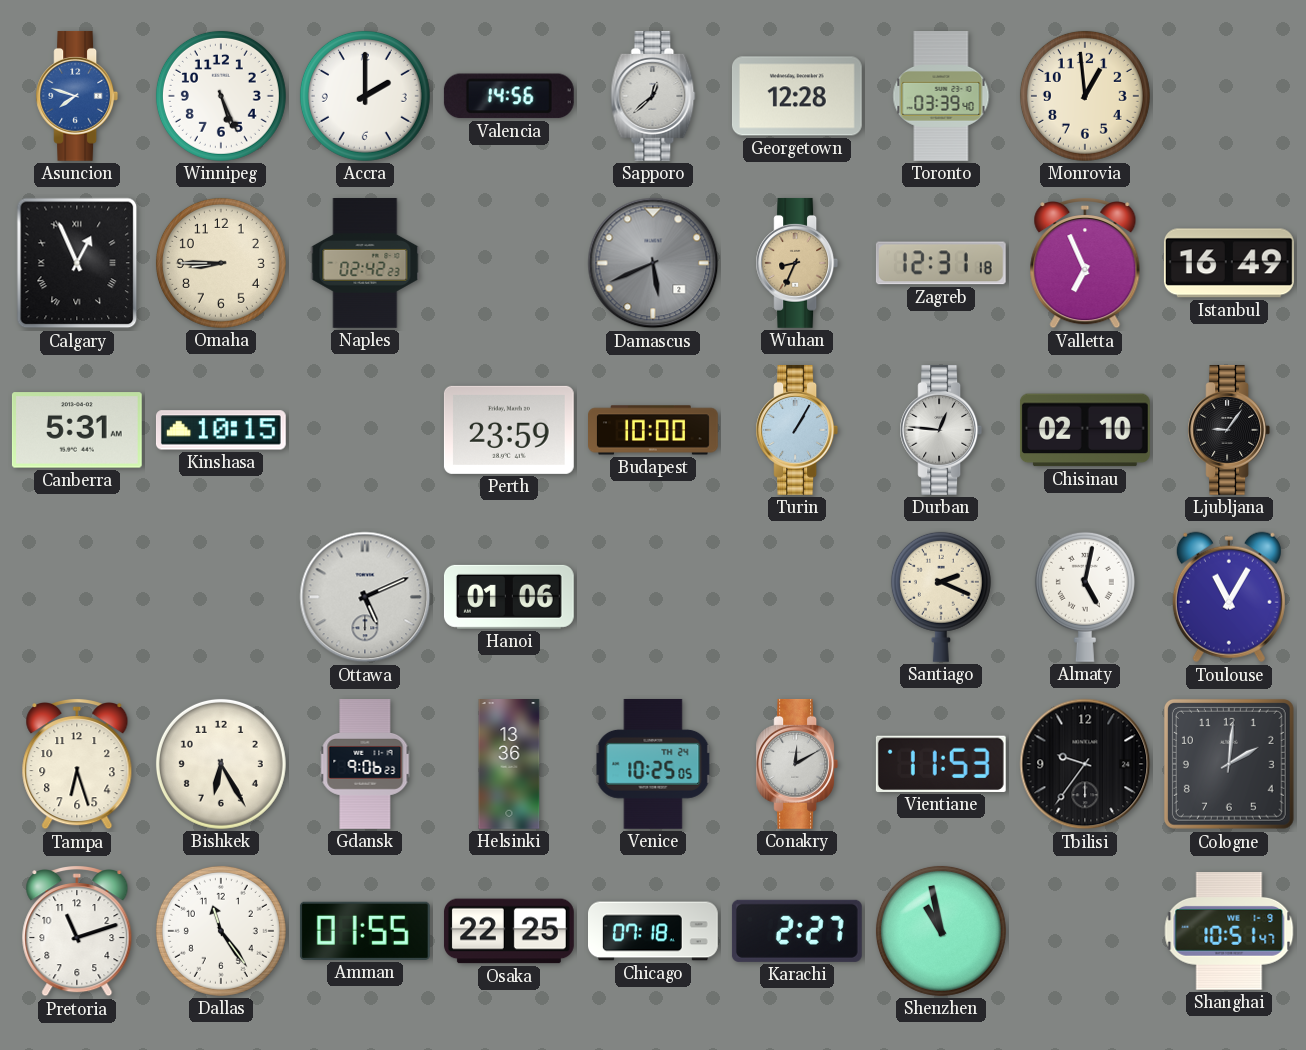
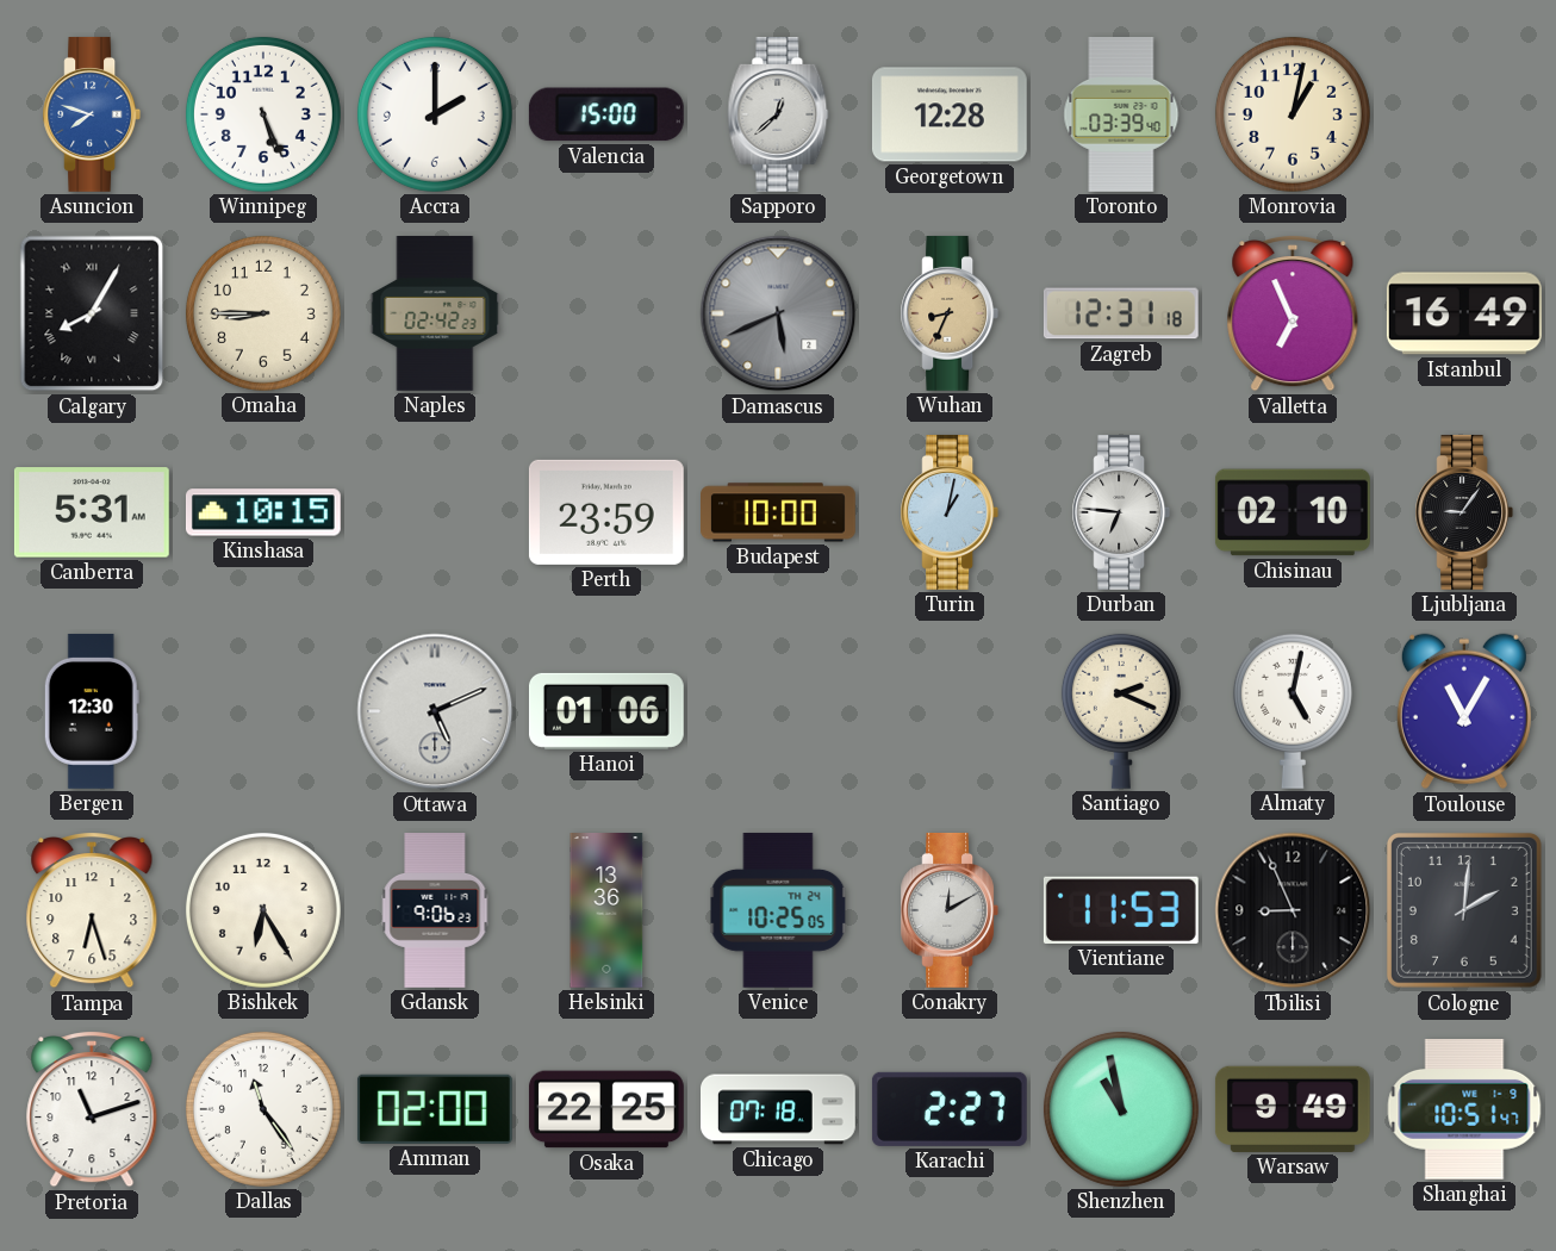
Valencia: 14:56 -> 15:00 (606, 114)
Monrovia: 12:59 -> 1:02 (1293, 114)
Calgary: 12:56 -> 8:05 (92, 313)
Turin: 1:05 -> 1:02 (950, 512)
Durban: 12:46 -> 6:46 (1121, 512)
Bergen: none -> 12:30 (92, 711)
Tbilisi: 9:36 -> 8:56 (1293, 910)
Amman: 01:55 -> 02:00 (435, 1109)
Warsaw: none -> 9:49 (1293, 1109)
